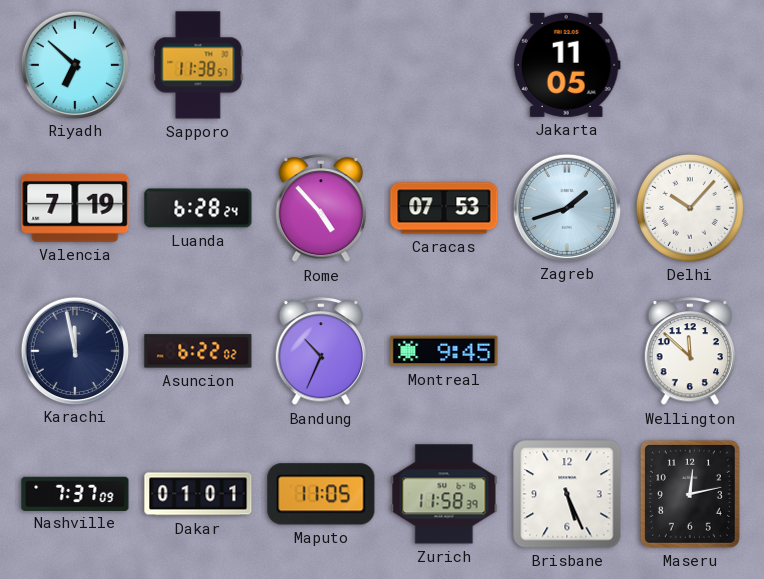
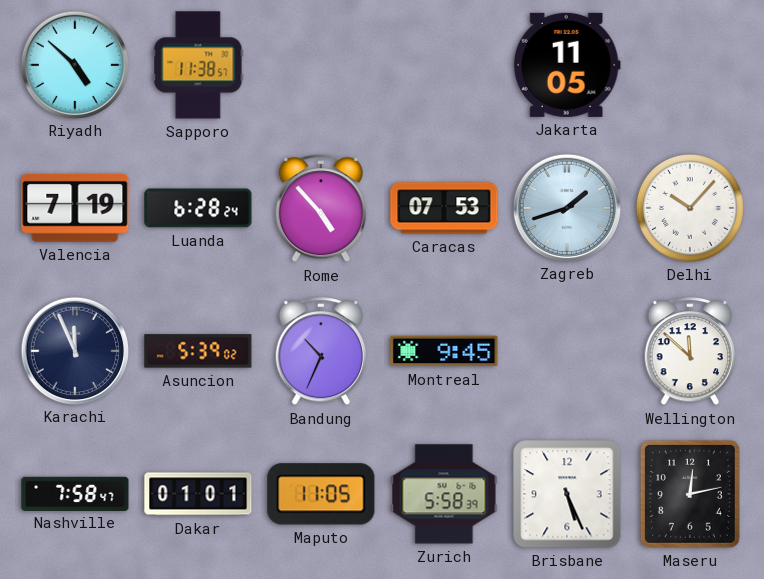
Riyadh: 6:52 -> 4:52 (74, 64)
Karachi: 11:58 -> 11:56 (74, 350)
Asuncion: 6:22 -> 5:39 (198, 351)
Nashville: 7:37 -> 7:58 (75, 493)
Zurich: 11:58 -> 5:58 (444, 494)
